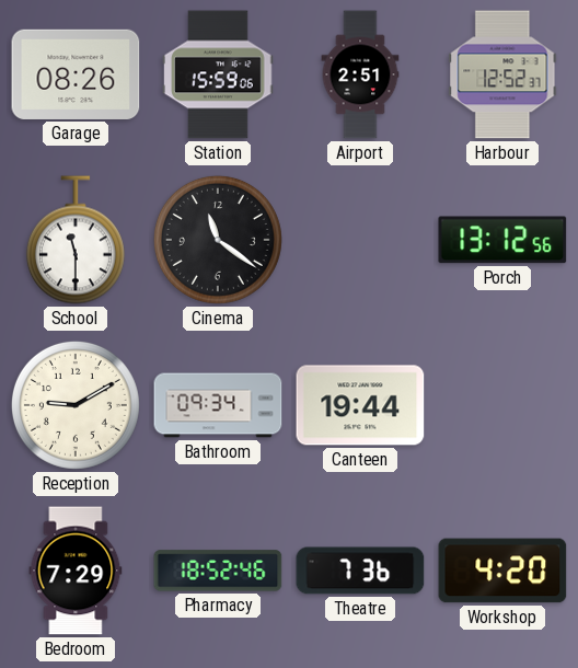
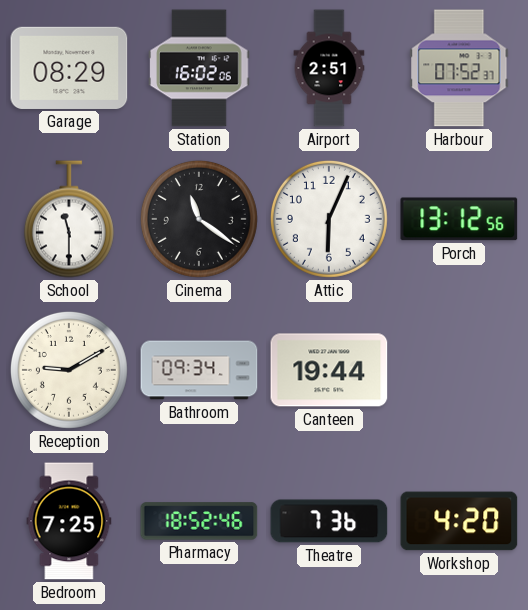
Garage: 08:26 -> 08:29 (69, 68)
Station: 15:59 -> 16:02 (199, 68)
Harbour: 12:52 -> 07:52 (459, 68)
Attic: none -> 6:04 (329, 219)
Bedroom: 7:29 -> 7:25 (69, 521)
